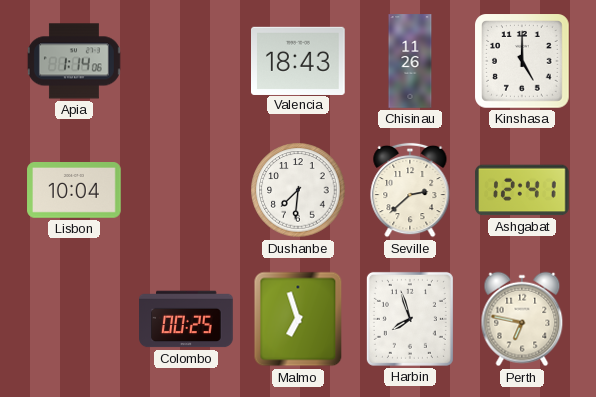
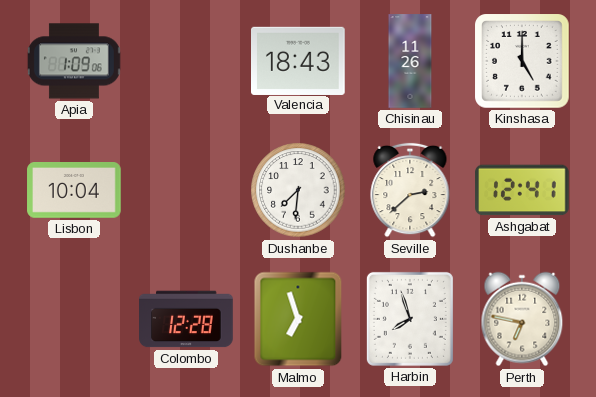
Apia: 1:14 -> 1:09 (74, 61)
Colombo: 00:25 -> 12:28 (186, 319)
